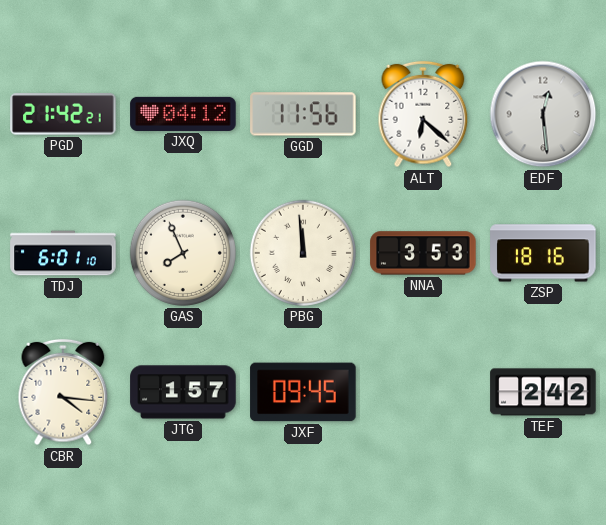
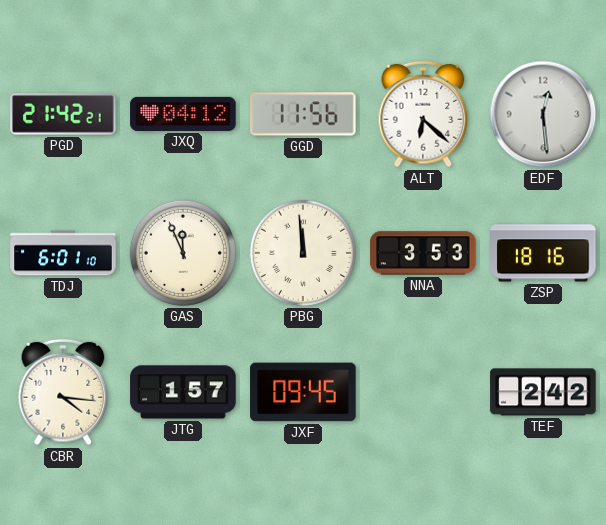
GAS: 7:56 -> 11:56 (183, 253)
